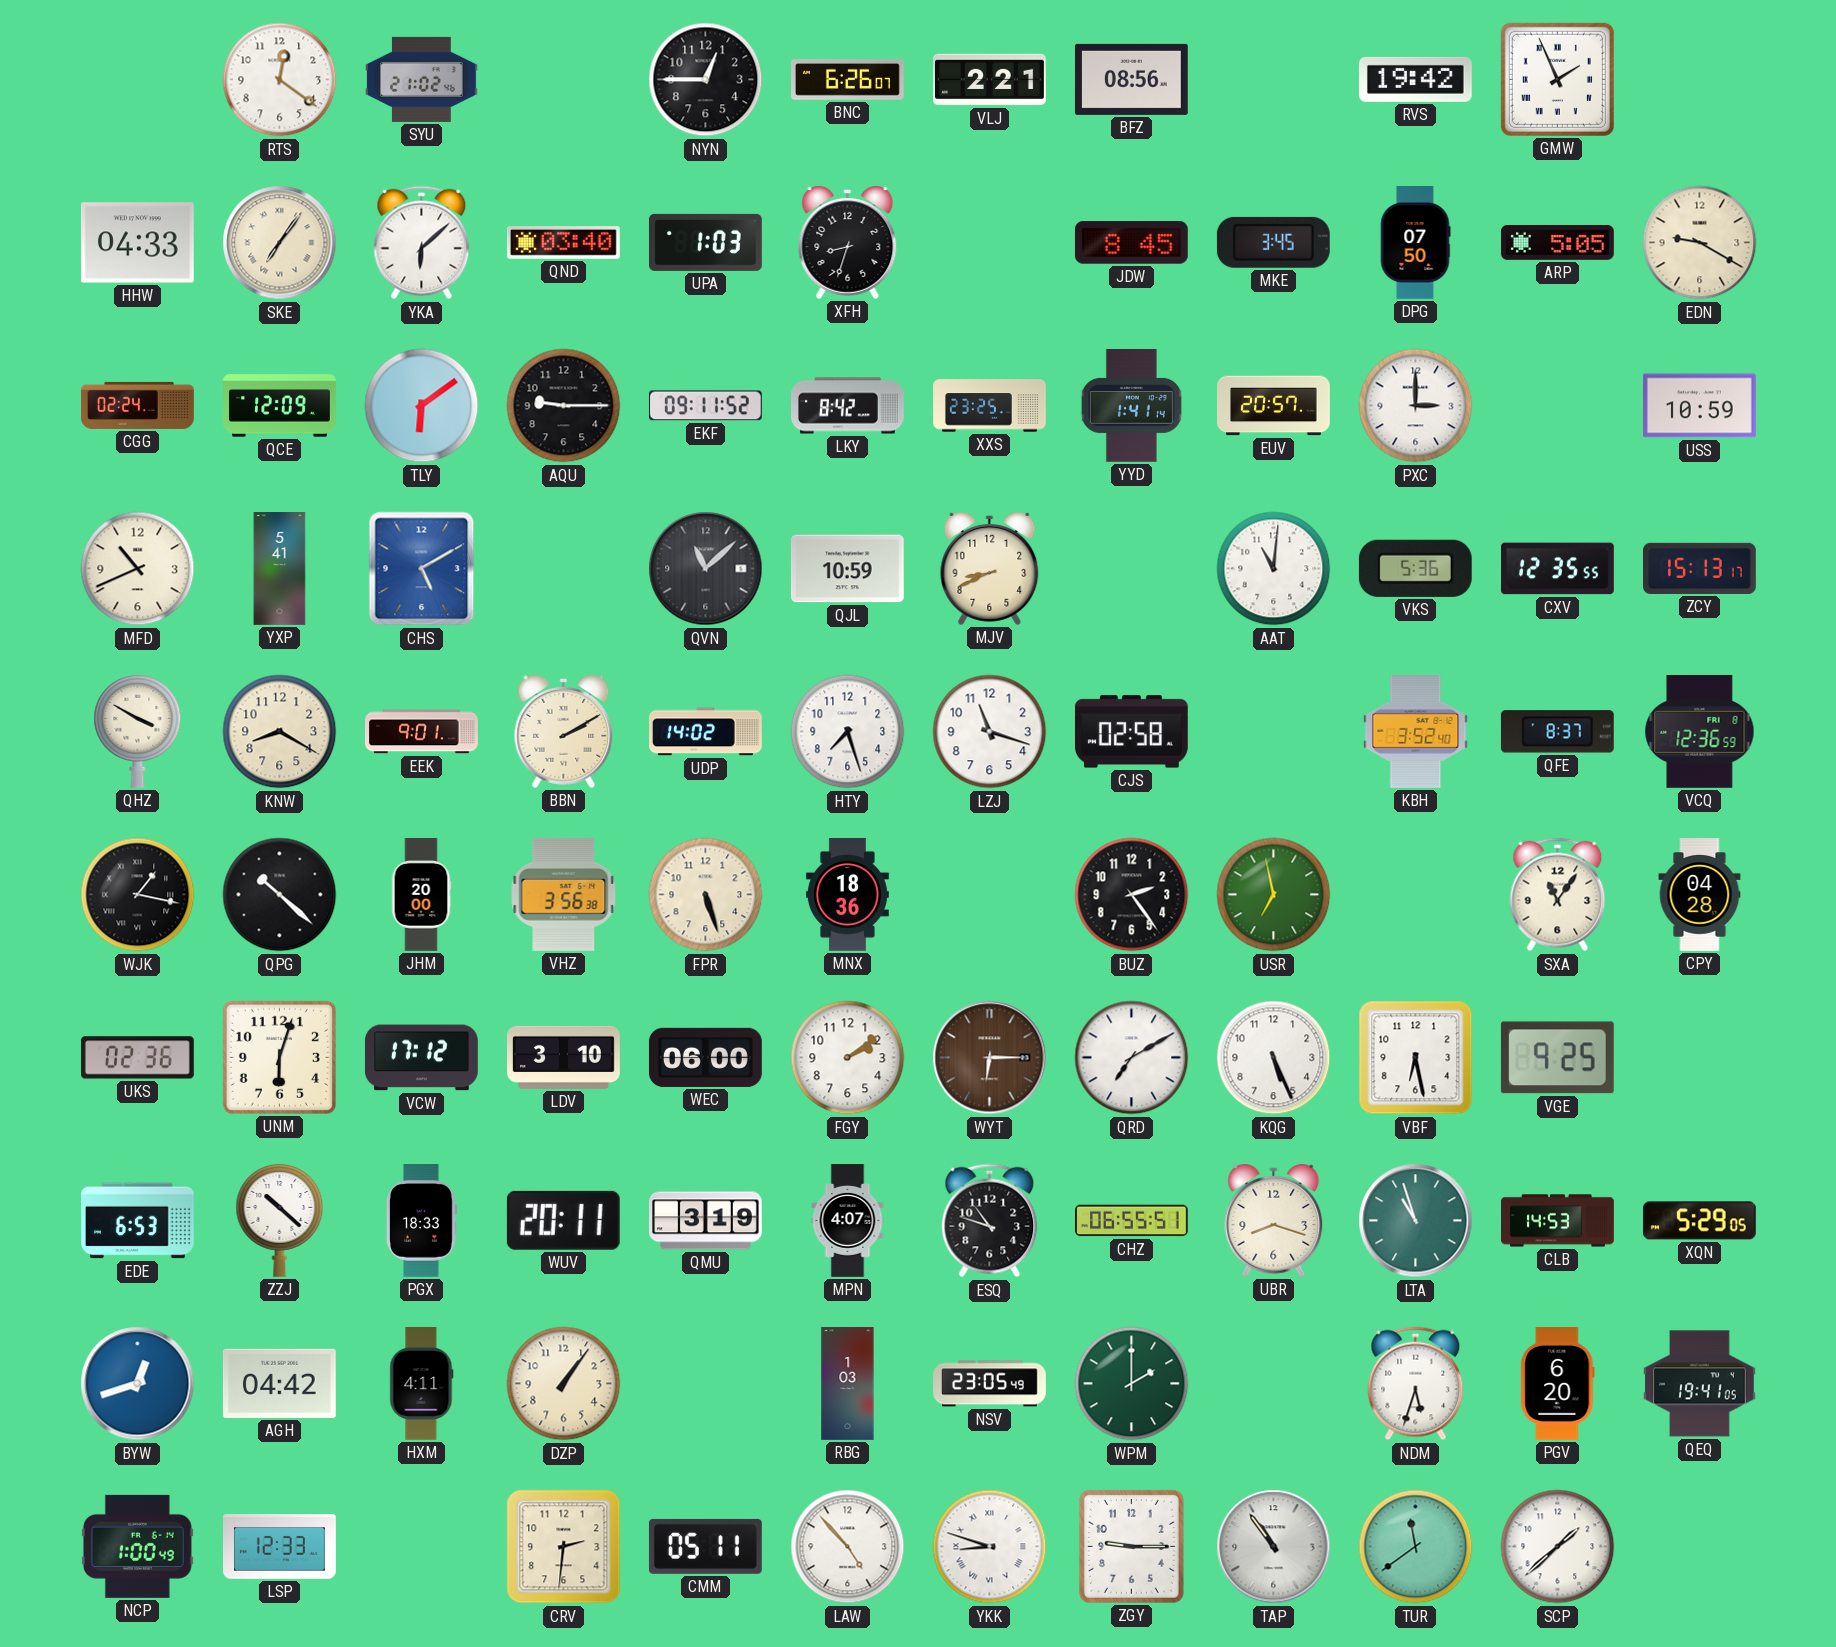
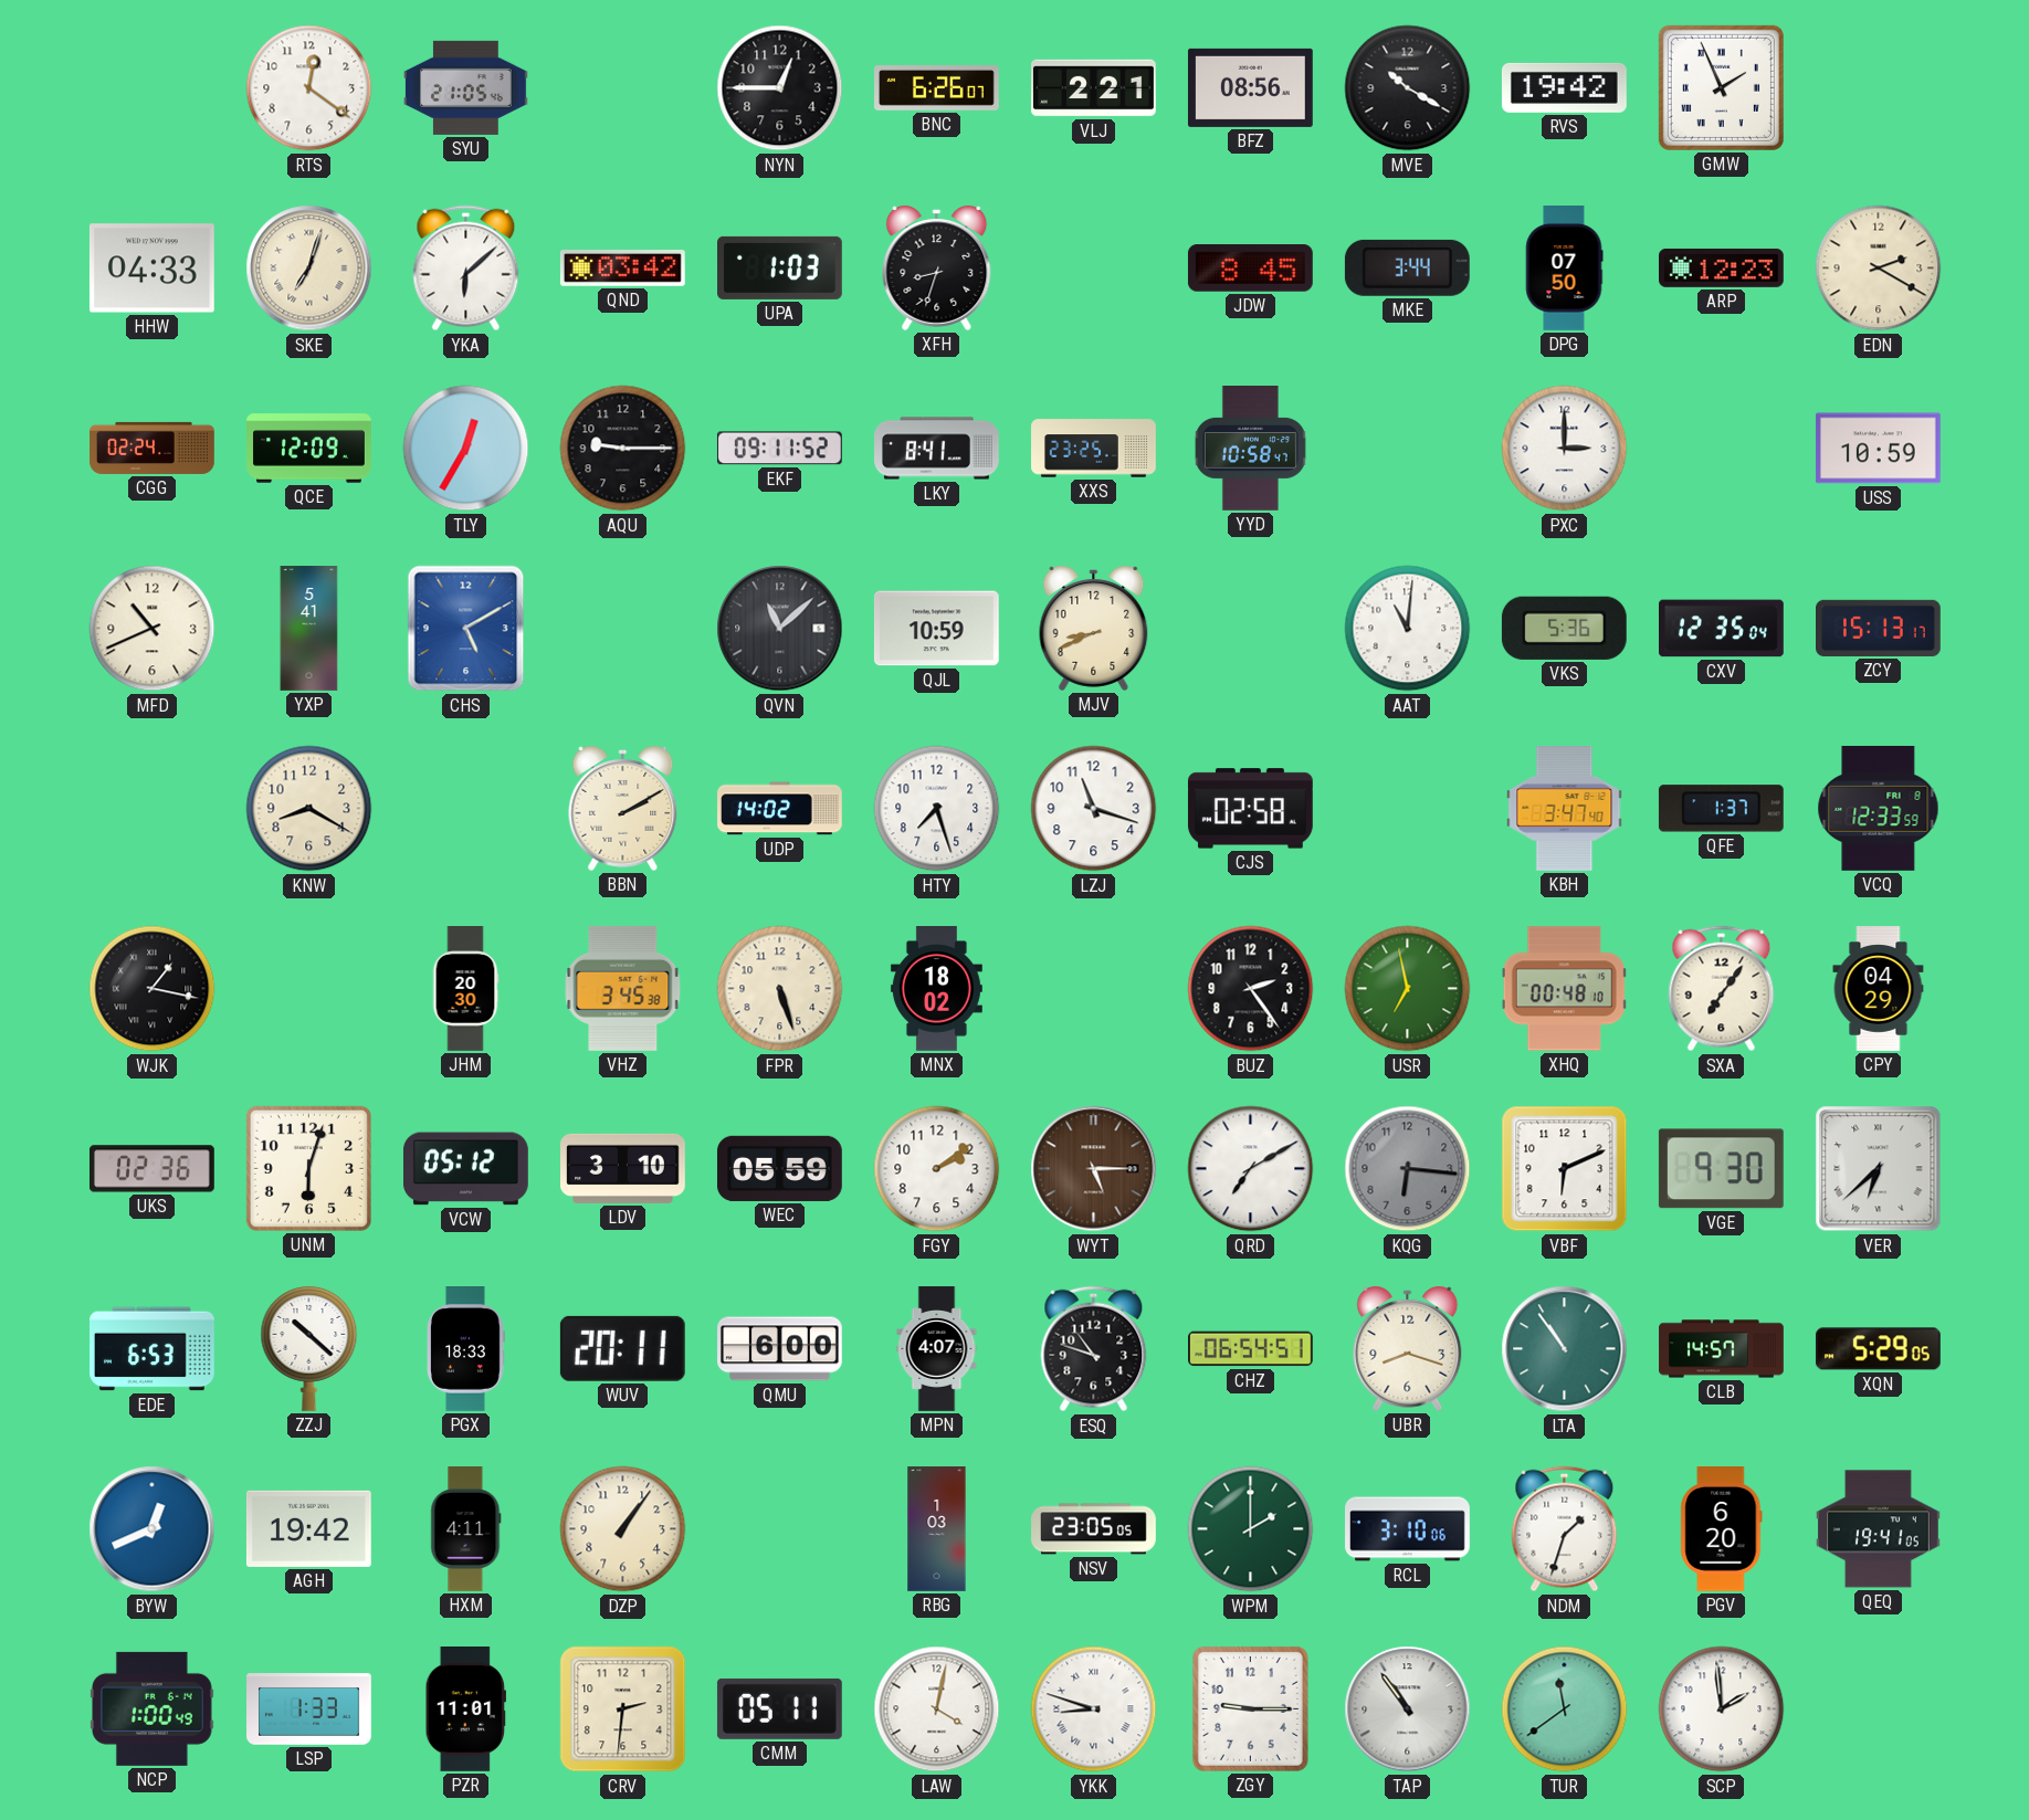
SYU: 21:02 -> 21:05 (466, 87)
MVE: none -> 10:20 (1408, 88)
SKE: 7:06 -> 7:03 (309, 269)
QND: 03:40 -> 03:42 (622, 269)
MKE: 3:45 -> 3:44 (1407, 267)
ARP: 5:05 -> 12:23 (1722, 267)
EDN: 9:20 -> 2:20 (1879, 269)
TLY: 6:09 -> 12:35 (466, 449)
LKY: 8:42 -> 8:41 (937, 449)
YYD: 1:41 -> 10:58 (1250, 449)
EUV: 20:57 -> none (1274, 406)
CXV: 12:35:55 -> 12:35:04 (1722, 629)
QHZ: 3:50 -> none (138, 731)
EEK: 9:01 -> none (422, 732)
KBH: 3:52 -> 3:47 (1565, 809)
QFE: 8:37 -> 1:37 (1721, 809)
VCQ: 12:36 -> 12:33 (1879, 808)
QPG: 10:22 -> none (280, 895)
JHM: 20:00 -> 20:30 (465, 989)
VHZ: 3:56 -> 3:45 (623, 988)
MNX: 18:36 -> 18:02 (936, 989)
XHQ: none -> 00:48 (1564, 989)
SXA: 11:06 -> 7:06 (1722, 989)
CPY: 04:28 -> 04:29 (1879, 989)
VCW: 17:12 -> 05:12 (465, 1169)
WEC: 06:00 -> 05:59 (779, 1168)
WYT: 6:15 -> 5:15 (1094, 1169)
KQG: 5:26 -> 6:16 (1408, 1169)
KQG dial: white -> grey (1408, 1169)
VBF: 6:28 -> 6:11 (1565, 1169)
VGE: 9:25 -> 9:30 (1721, 1169)
VER: none -> 6:38 (1879, 1169)
QMU: 3:19 -> 6:00 (780, 1349)
CHZ: 06:55 -> 06:54 (1251, 1349)
LTA: 10:57 -> 10:54 (1565, 1349)
CLB: 14:53 -> 14:57 (1722, 1349)
BYW: 12:42 -> 12:41 (153, 1529)
AGH: 04:42 -> 19:42 (308, 1528)
NSV: 23:05:49 -> 23:05:05 (1094, 1529)
RCL: none -> 3:10 (1408, 1529)
NDM: 5:33 -> 1:33 (1565, 1529)
LSP: 12:33 -> 1:33 (309, 1709)
PZR: none -> 11:01 (465, 1709)
LAW: 4:53 -> 4:02 (937, 1709)
SCP: 1:38 -> 1:59 (1722, 1709)
